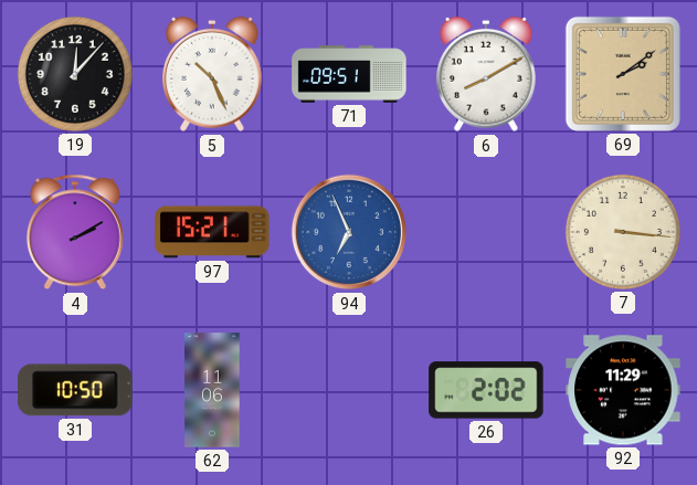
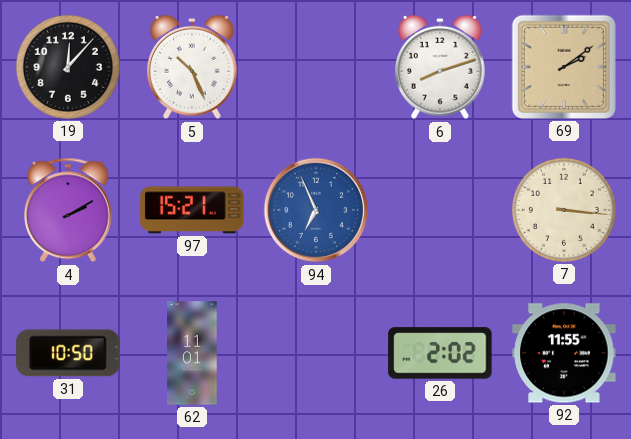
71: 09:51 -> none (349, 74)
6: 8:10 -> 8:12 (440, 67)
62: 11:06 -> 11:01 (192, 353)
92: 11:29 -> 11:55 (564, 353)
